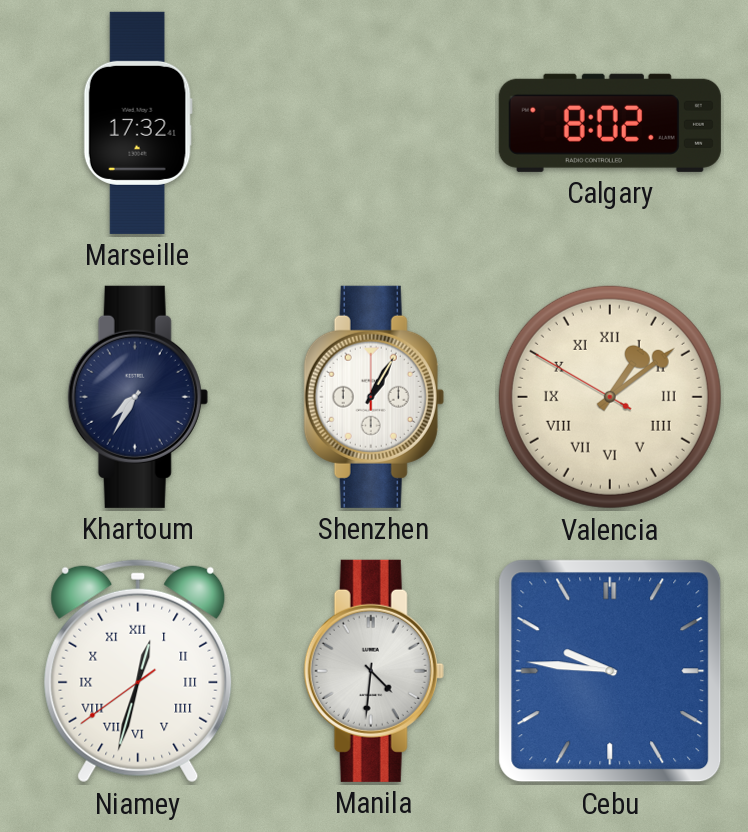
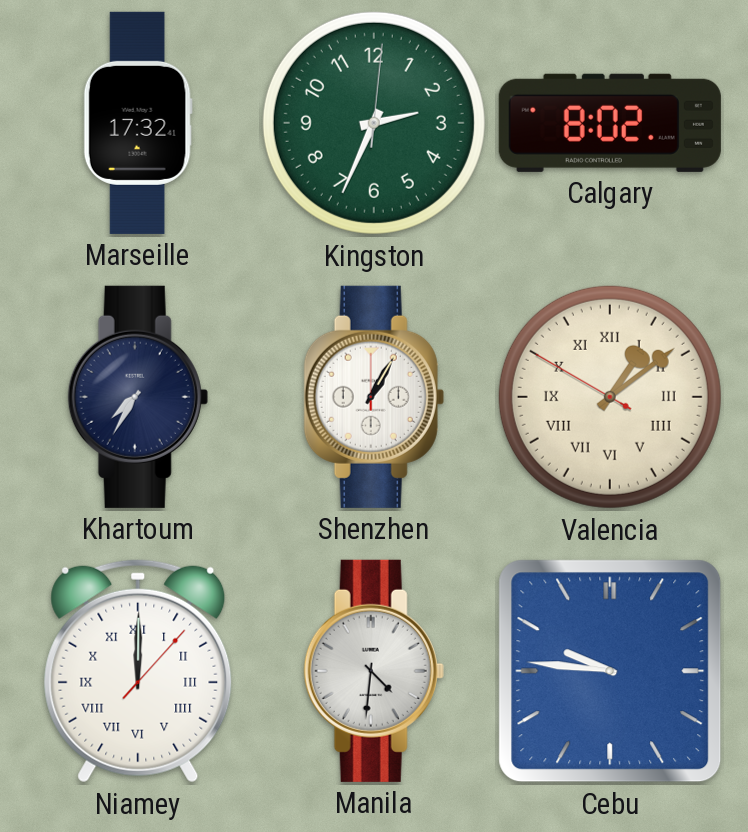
Kingston: none -> 2:34 (374, 123)
Niamey: 12:32 -> 12:00 (138, 671)
